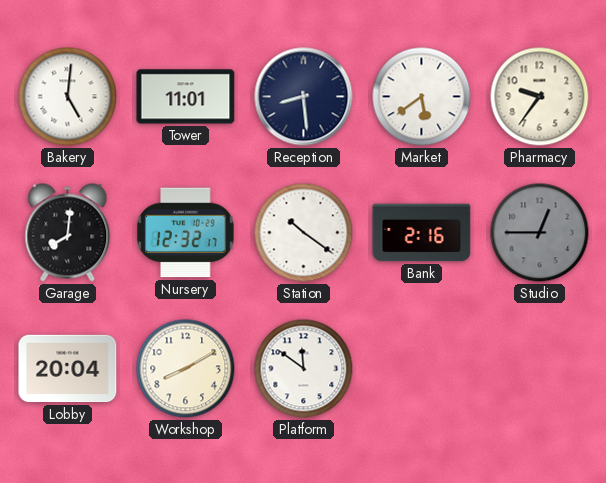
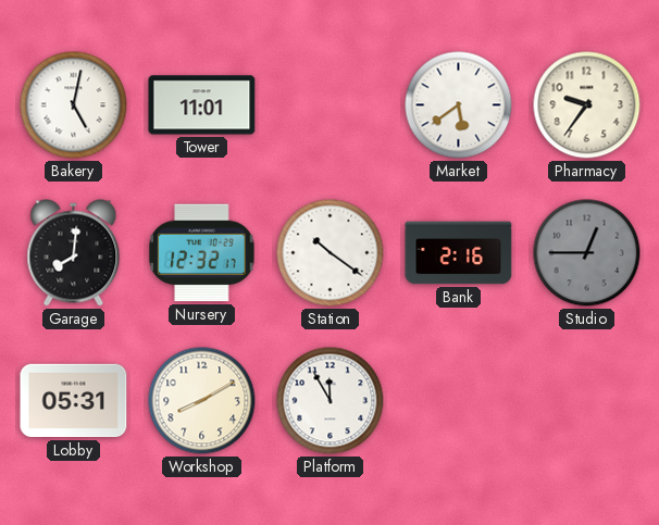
Bakery: 5:01 -> 5:02 (74, 105)
Reception: 8:29 -> none (304, 97)
Lobby: 20:04 -> 05:31 (74, 401)
Platform: 11:51 -> 11:55 (331, 401)
